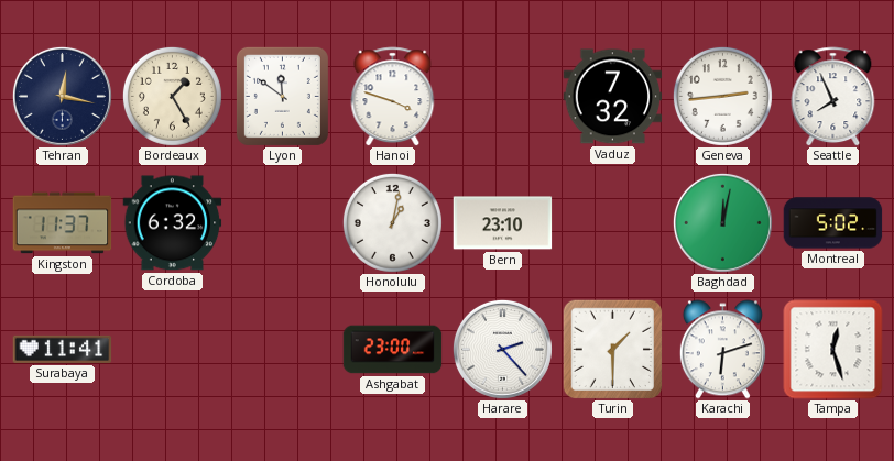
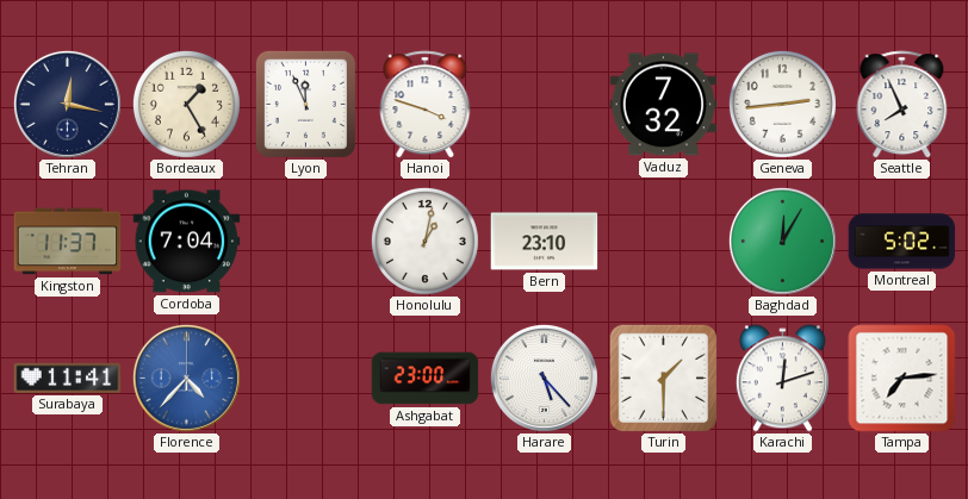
Lyon: 11:51 -> 11:56 (305, 104)
Cordoba: 6:32 -> 7:04 (187, 242)
Baghdad: 12:02 -> 12:05 (782, 241)
Florence: none -> 4:37 (186, 378)
Harare: 2:23 -> 5:23 (544, 378)
Karachi: 6:12 -> 12:12 (782, 379)
Tampa: 12:27 -> 7:14 (902, 379)
